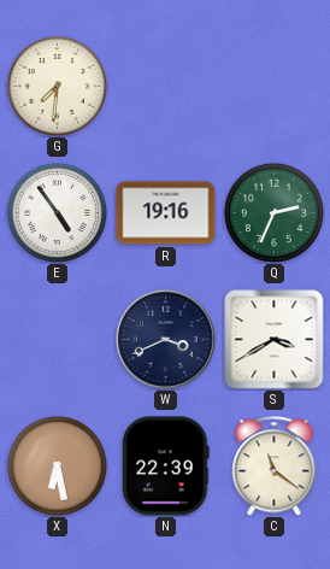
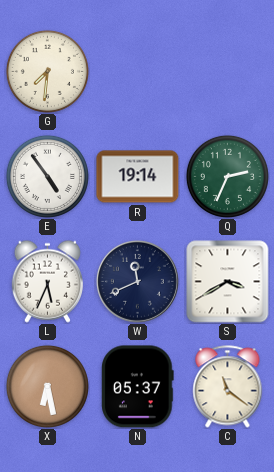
R: 19:16 -> 19:14 (138, 177)
L: none -> 5:34 (47, 281)
W: 3:41 -> 11:41 (137, 281)
N: 22:39 -> 05:37 (138, 387)
